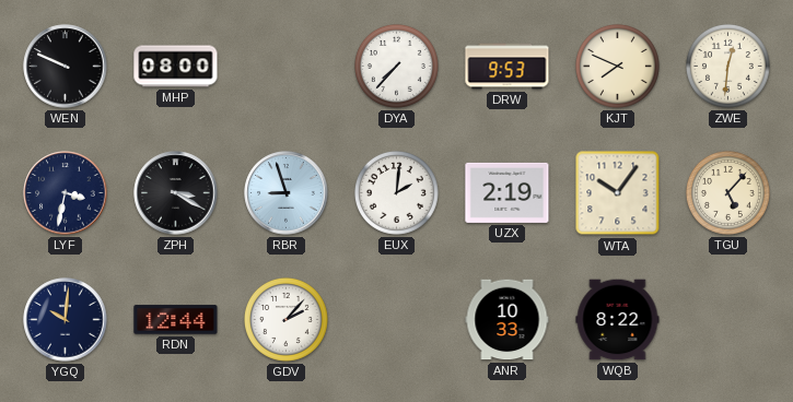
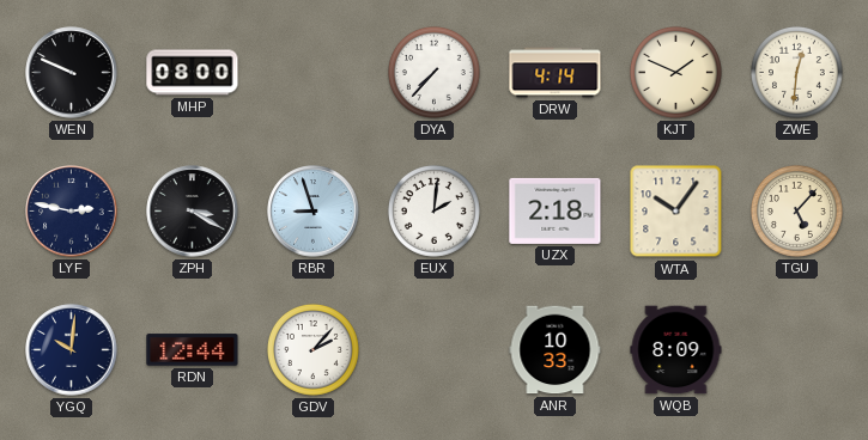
DRW: 9:53 -> 4:14 (556, 73)
KJT: 7:49 -> 1:49 (675, 72)
LYF: 3:32 -> 2:47 (72, 212)
UZX: 2:19 -> 2:18 (556, 210)
WQB: 8:22 -> 8:09 (676, 350)
